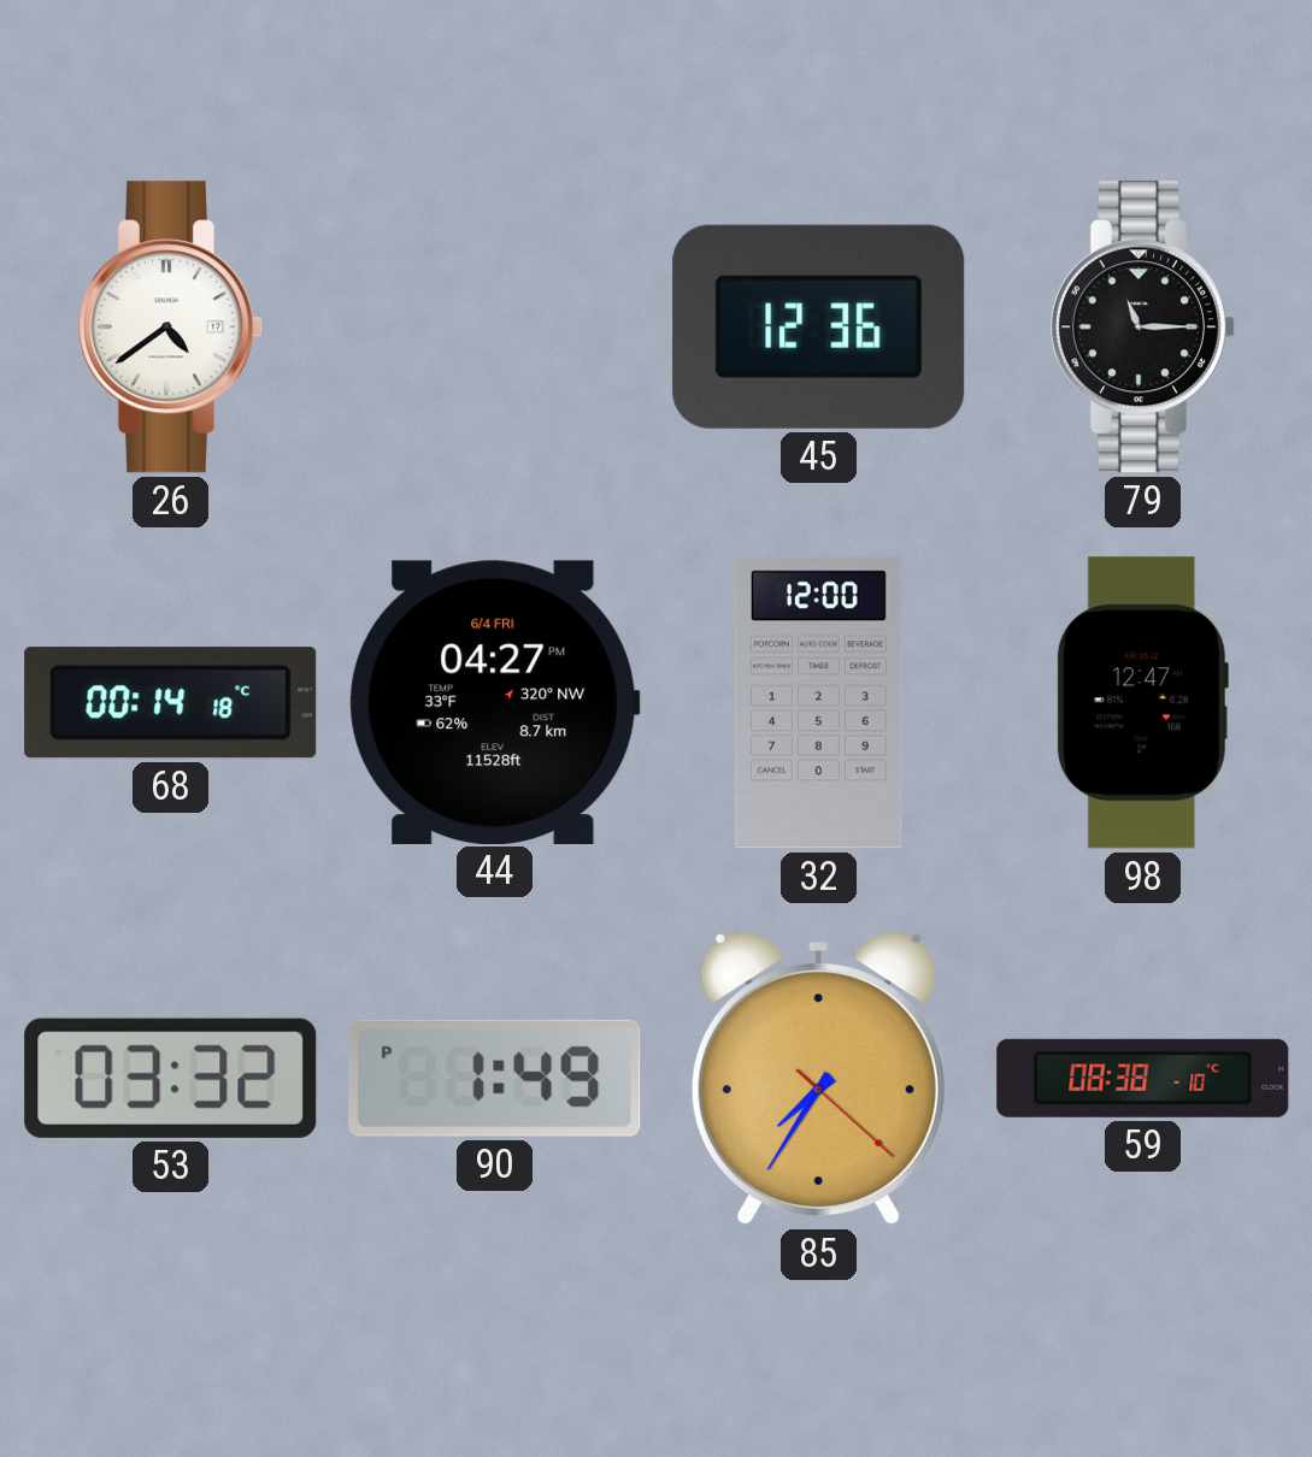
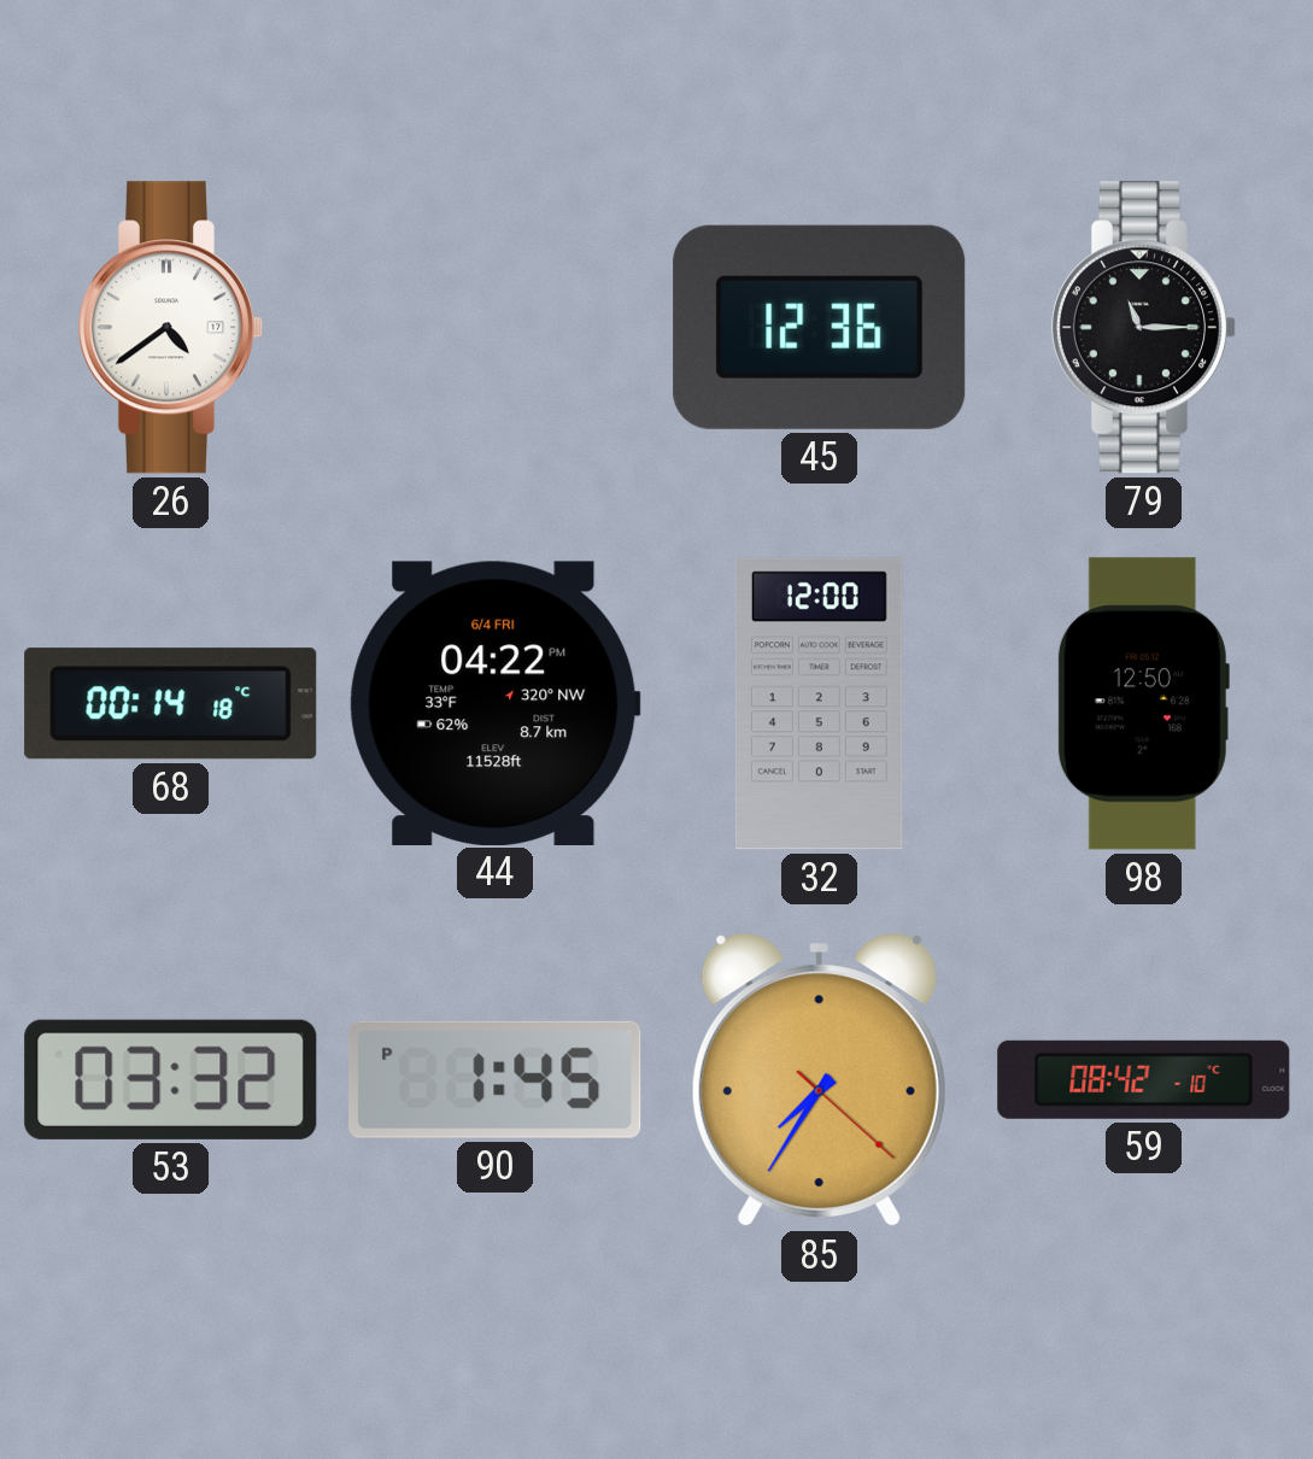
44: 04:27 -> 04:22 (494, 703)
98: 12:47 -> 12:50 (1143, 704)
90: 1:49 -> 1:45 (496, 1079)
59: 08:38 -> 08:42 (1144, 1079)
